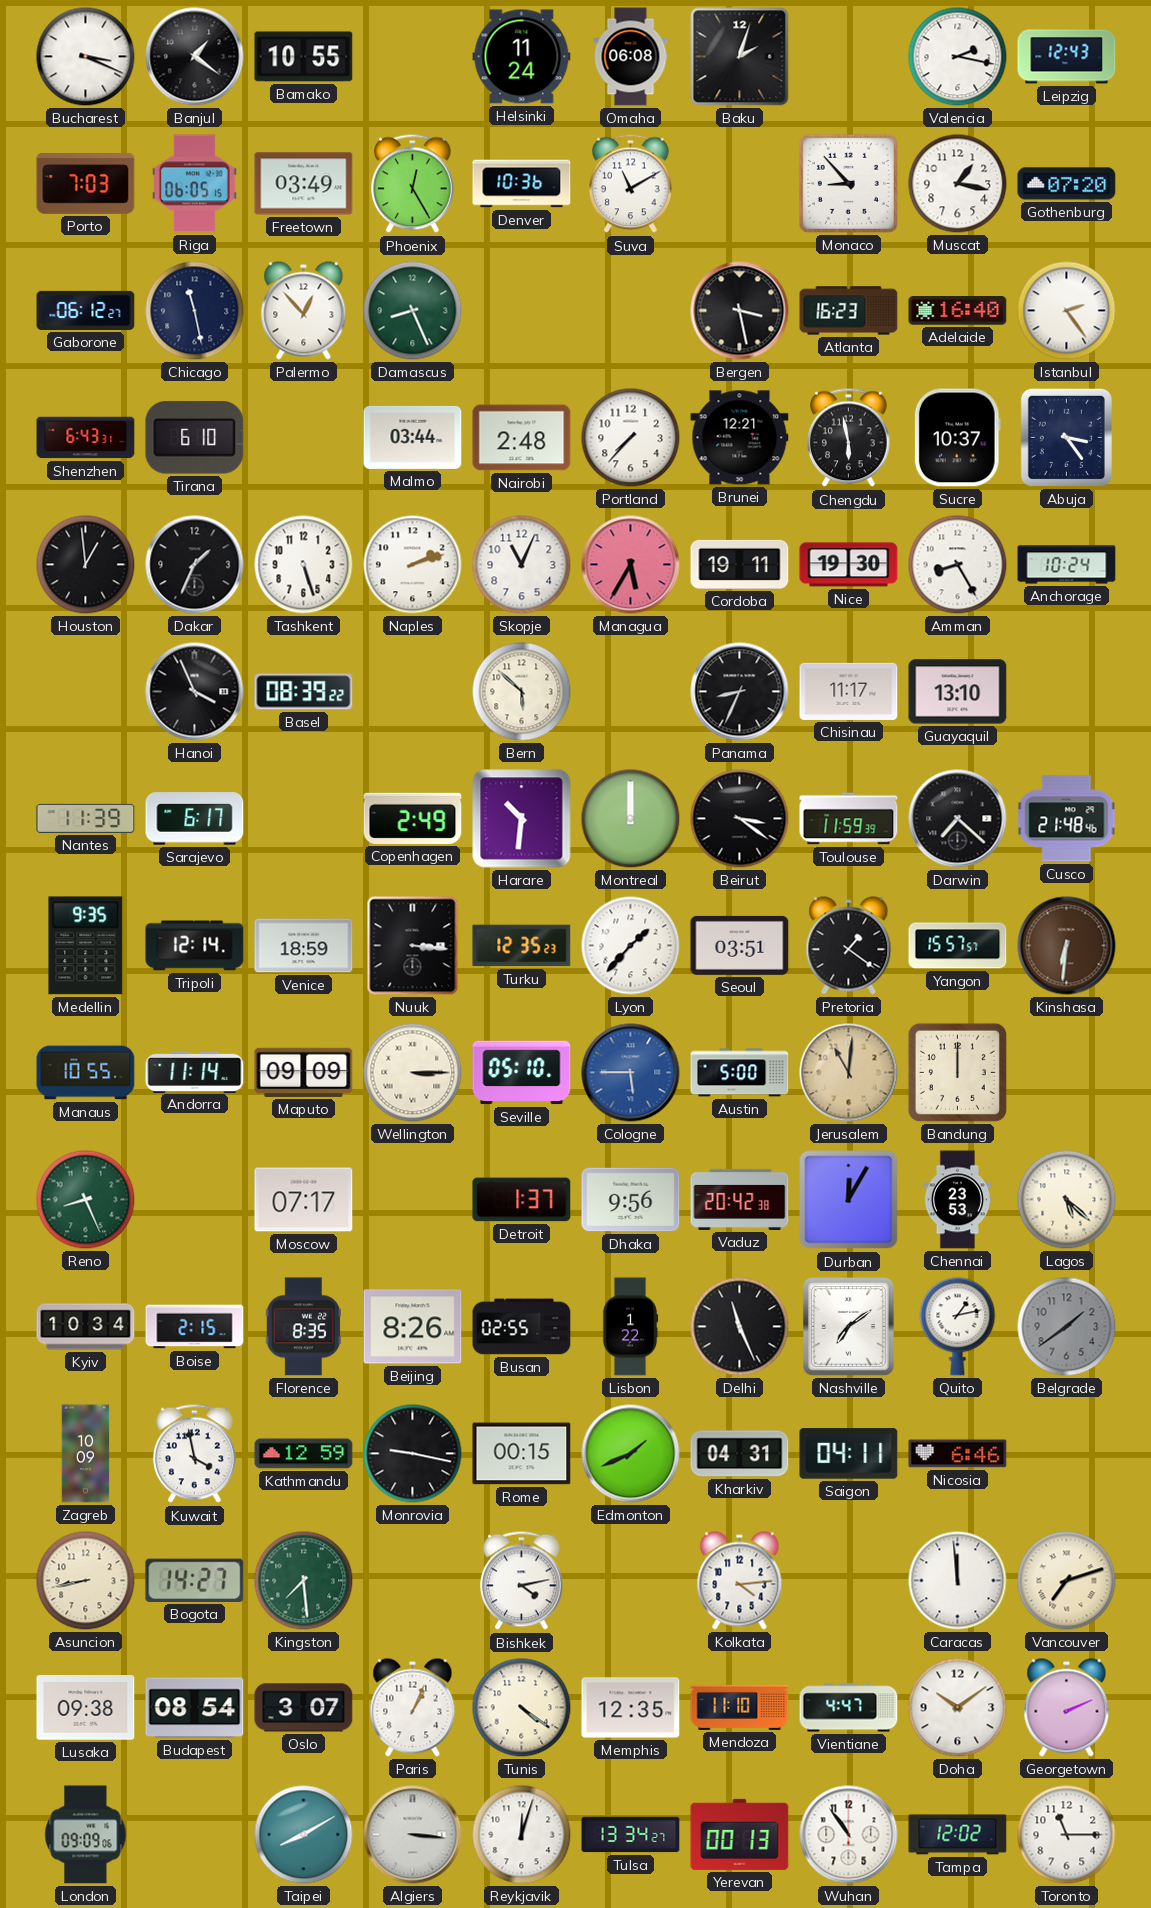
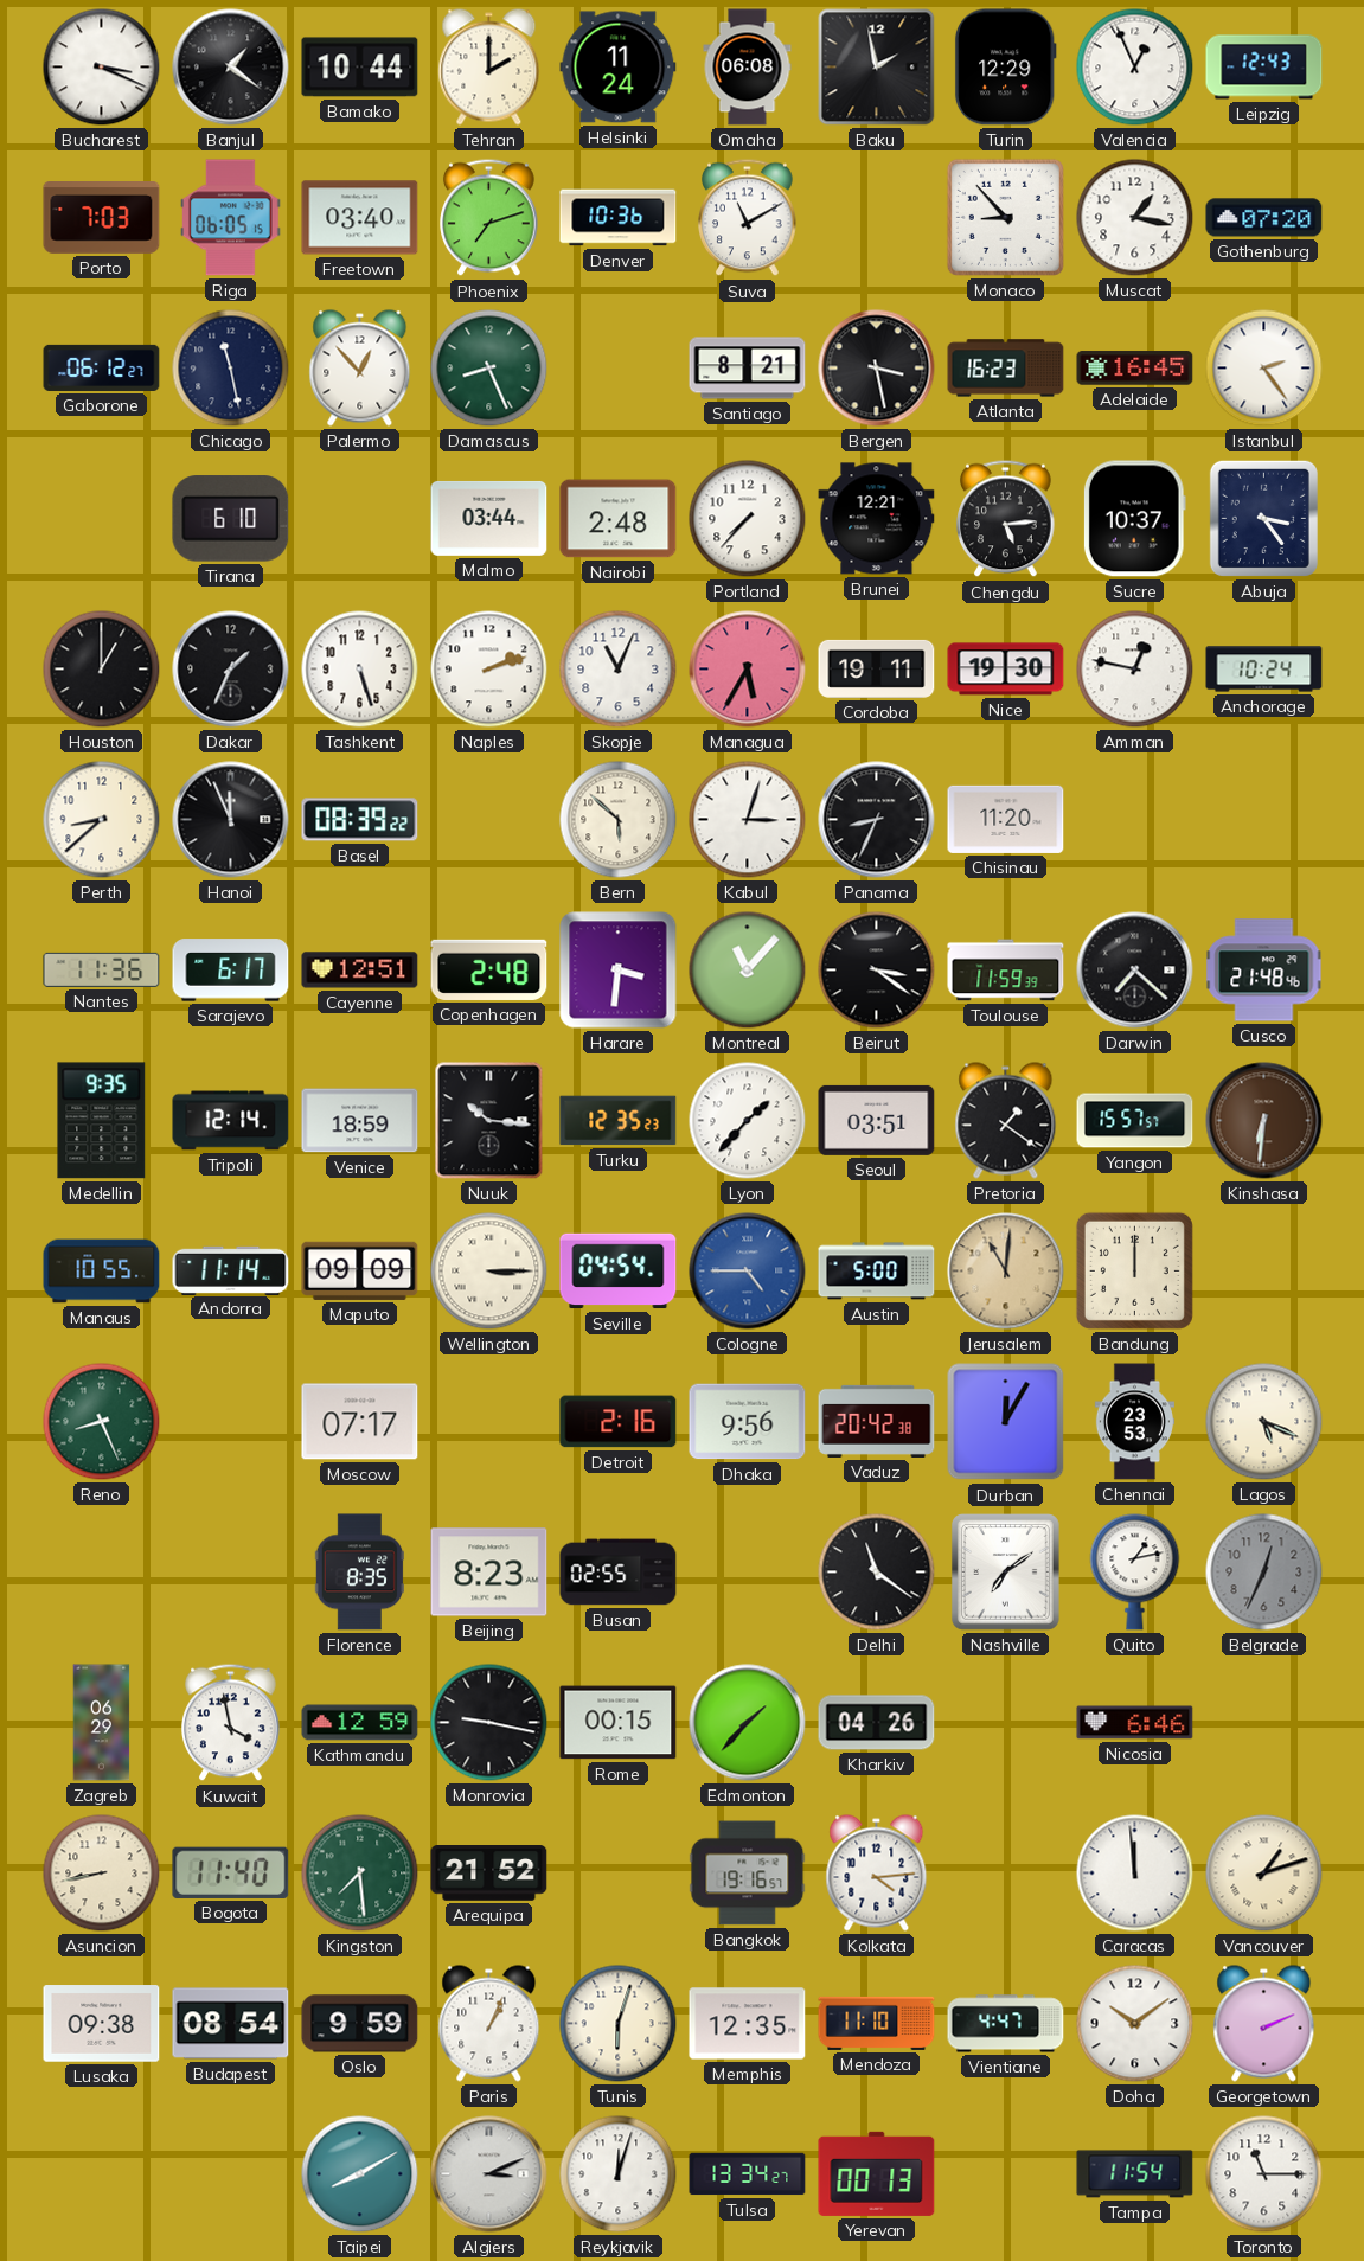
Bamako: 10:55 -> 10:44 (360, 68)
Tehran: none -> 2:00 (489, 68)
Baku: 2:03 -> 1:58 (877, 68)
Turin: none -> 12:29 (1005, 68)
Valencia: 2:17 -> 12:56 (1135, 68)
Freetown: 03:49 -> 03:40 (360, 218)
Phoenix: 12:25 -> 7:12 (489, 218)
Santiago: none -> 8:21 (748, 369)
Adelaide: 16:40 -> 16:45 (1135, 369)
Shenzhen: 6:43 -> none (86, 438)
Chengdu: 5:58 -> 5:14 (1006, 519)
Houston: 12:59 -> 1:00 (102, 670)
Amman: 8:25 -> 12:47 (1135, 670)
Perth: none -> 8:38 (102, 820)
Hanoi: 3:56 -> 11:56 (231, 820)
Kabul: none -> 3:03 (748, 820)
Chisinau: 11:17 -> 11:20 (1006, 819)
Guayaquil: 13:10 -> none (958, 692)
Nantes: 11:39 -> 11:36 (102, 969)
Cayenne: none -> 12:51 (360, 971)
Copenhagen: 2:49 -> 2:48 (489, 969)
Harare: 10:31 -> 3:31 (619, 971)
Montreal: 12:00 -> 11:07 (748, 971)
Nuuk: 3:16 -> 10:16 (489, 1121)
Seville: 05:10 -> 04:54 (619, 1272)
Cologne: 5:45 -> 4:45 (748, 1272)
Detroit: 1:37 -> 2:16 (619, 1422)
Lagos: 5:22 -> 5:19 (1264, 1422)
Kyiv: 10:34 -> none (86, 1327)
Boise: 2:15 -> none (195, 1327)
Beijing: 8:26 -> 8:23 (489, 1573)
Lisbon: 1:22 -> none (630, 1327)
Delhi: 11:26 -> 11:21 (877, 1573)
Belgrade: 1:39 -> 12:34 (1264, 1573)
Zagreb: 10:09 -> 06:29 (102, 1723)
Edmonton: 1:41 -> 1:37 (748, 1723)
Kharkiv: 04:31 -> 04:26 (877, 1723)
Saigon: 04:11 -> none (849, 1454)
Bogota: 14:27 -> 11:40 (231, 1872)
Arequipa: none -> 21:52 (489, 1874)
Bishkek: 4:13 -> none (522, 1581)
Bangkok: none -> 19:16 (748, 1874)
Vancouver: 7:12 -> 1:12 (1264, 1874)
Oslo: 3:07 -> 9:59 (360, 2024)
Tunis: 4:21 -> 6:03 (619, 2024)
London: 09:09 -> none (86, 1835)
Algiers: 3:16 -> 3:11 (489, 2174)
Wuhan: 10:54 -> none (849, 1835)
Tampa: 12:02 -> 11:54 (1135, 2174)
